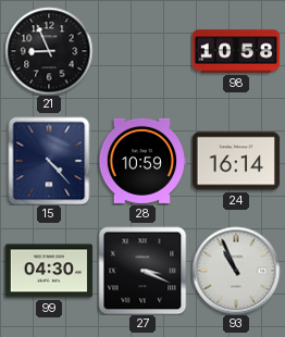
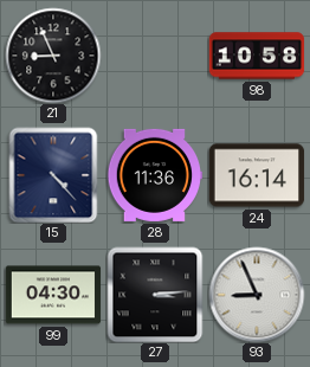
28: 10:59 -> 11:36 (154, 175)
27: 3:19 -> 3:14 (155, 295)
93: 10:56 -> 8:56 (257, 295)
